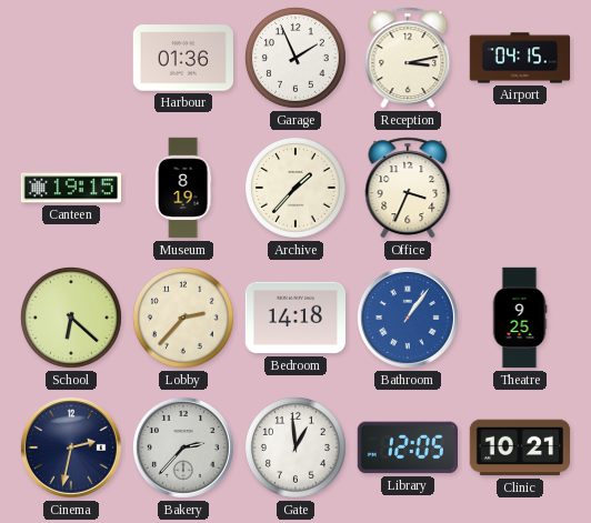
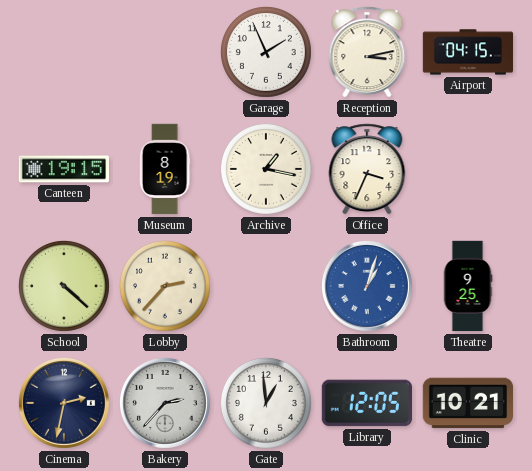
Harbour: 01:36 -> none (182, 58)
Archive: 1:37 -> 1:17 (267, 170)
School: 6:22 -> 4:22 (65, 287)
Bedroom: 14:18 -> none (294, 318)
Bathroom: 1:06 -> 1:03 (367, 286)
